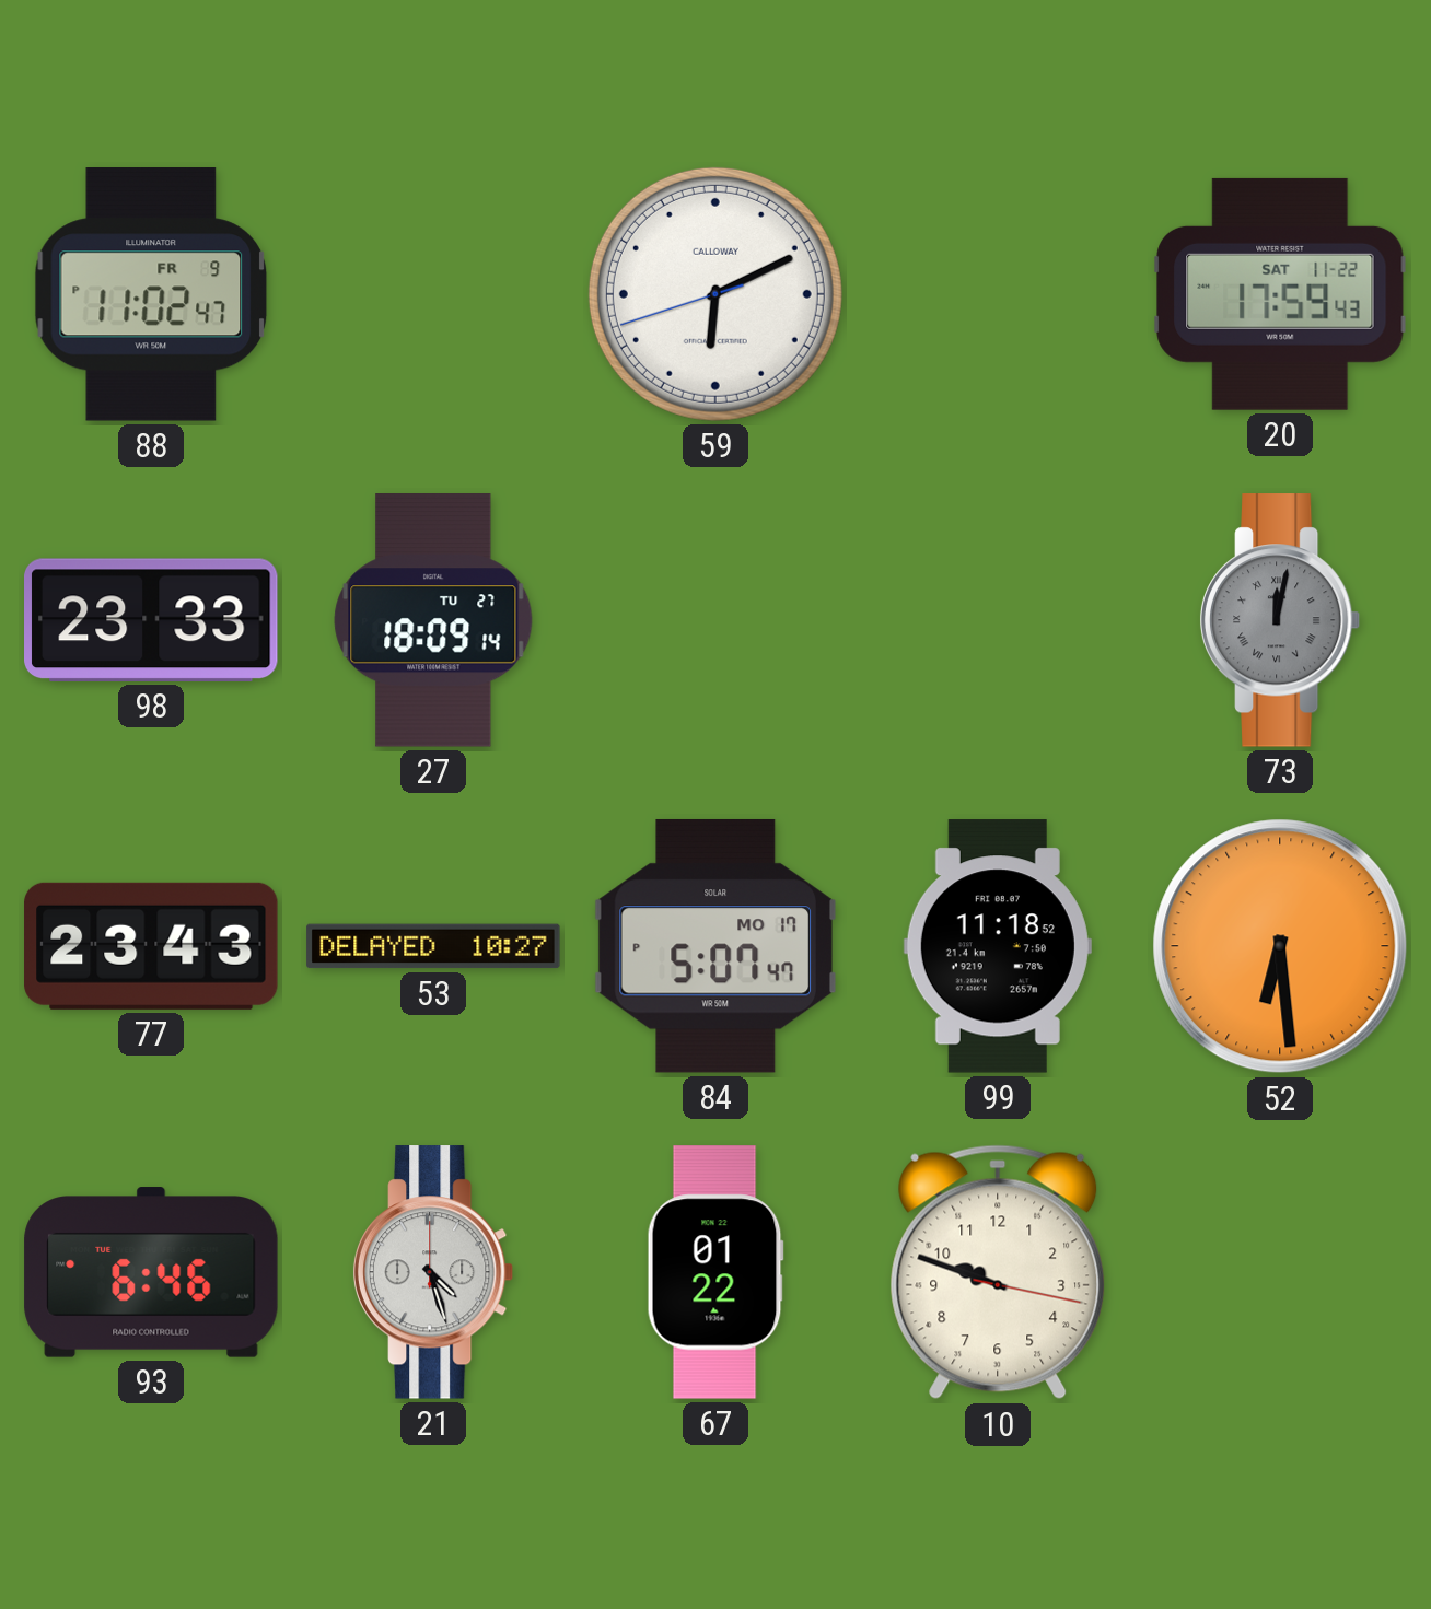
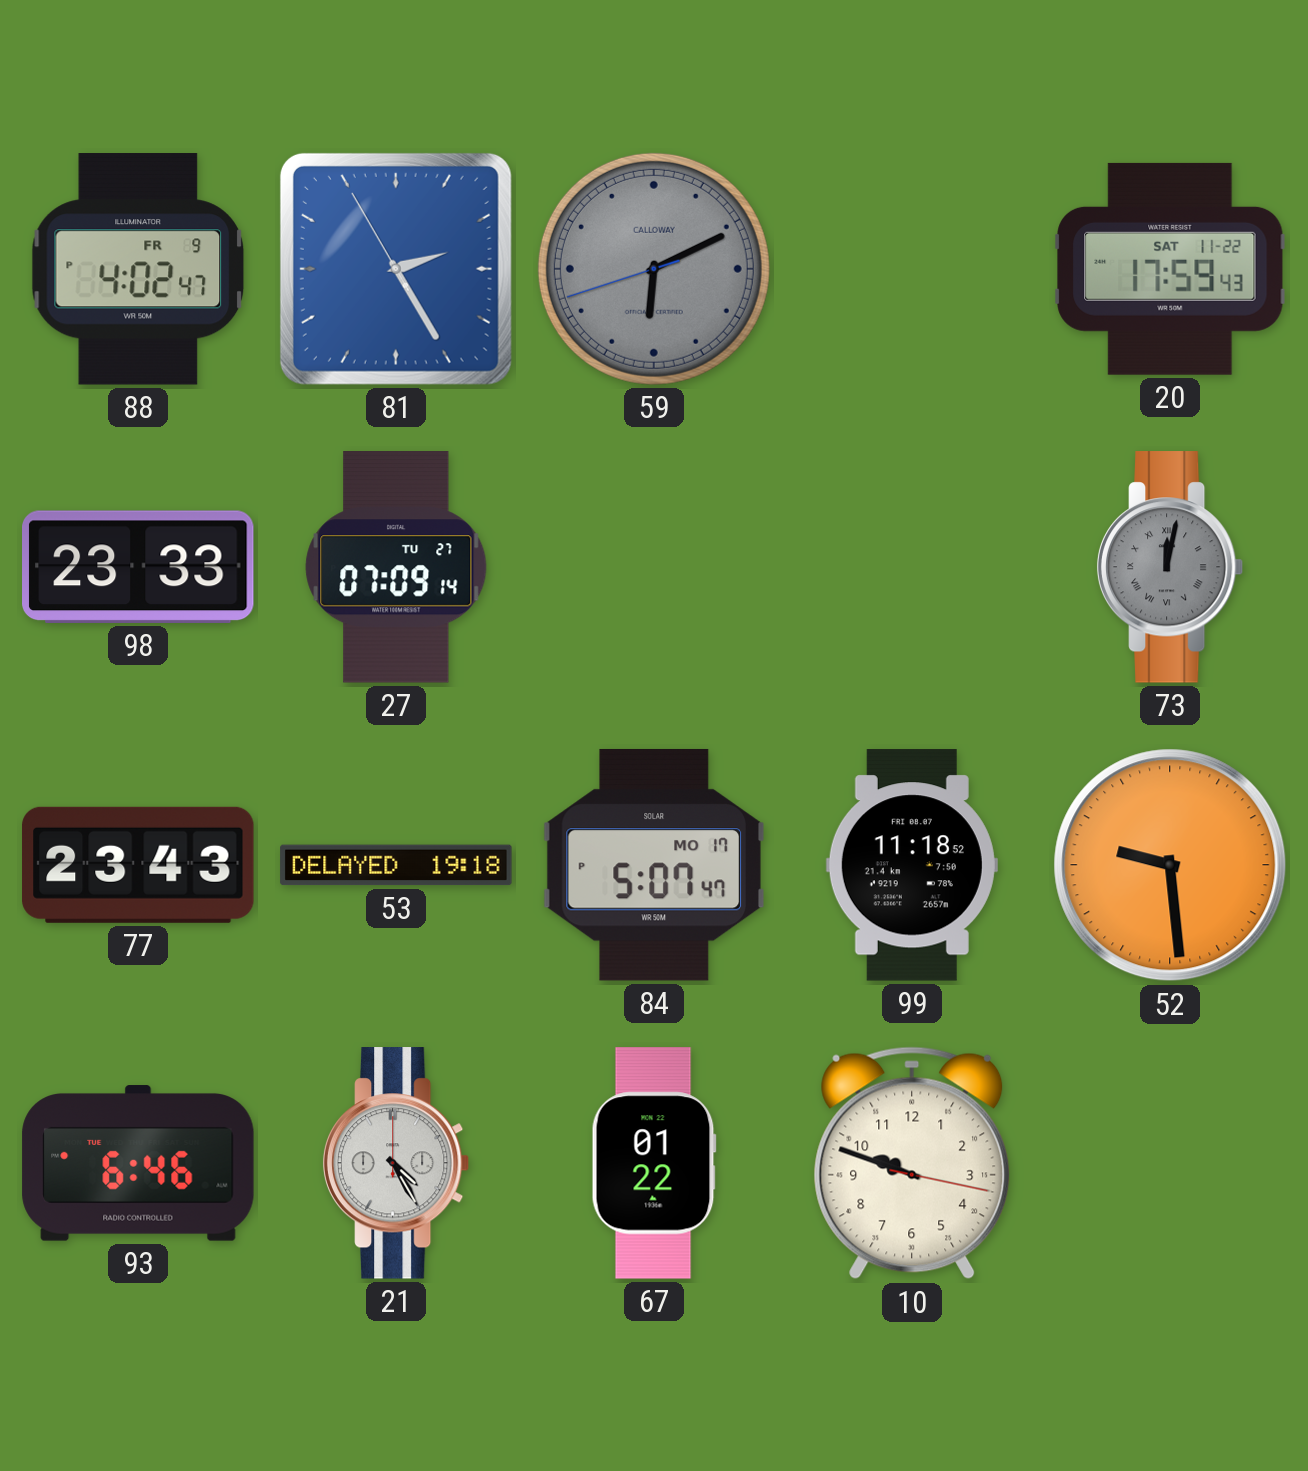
88: 11:02 -> 4:02 (138, 269)
81: none -> 2:24 (396, 269)
59 dial: white -> grey (654, 269)
27: 18:09 -> 07:09 (396, 567)
53: 10:27 -> 19:18 (396, 865)
52: 6:29 -> 9:29 (1170, 865)
21: 4:27 -> 4:25 (396, 1163)
